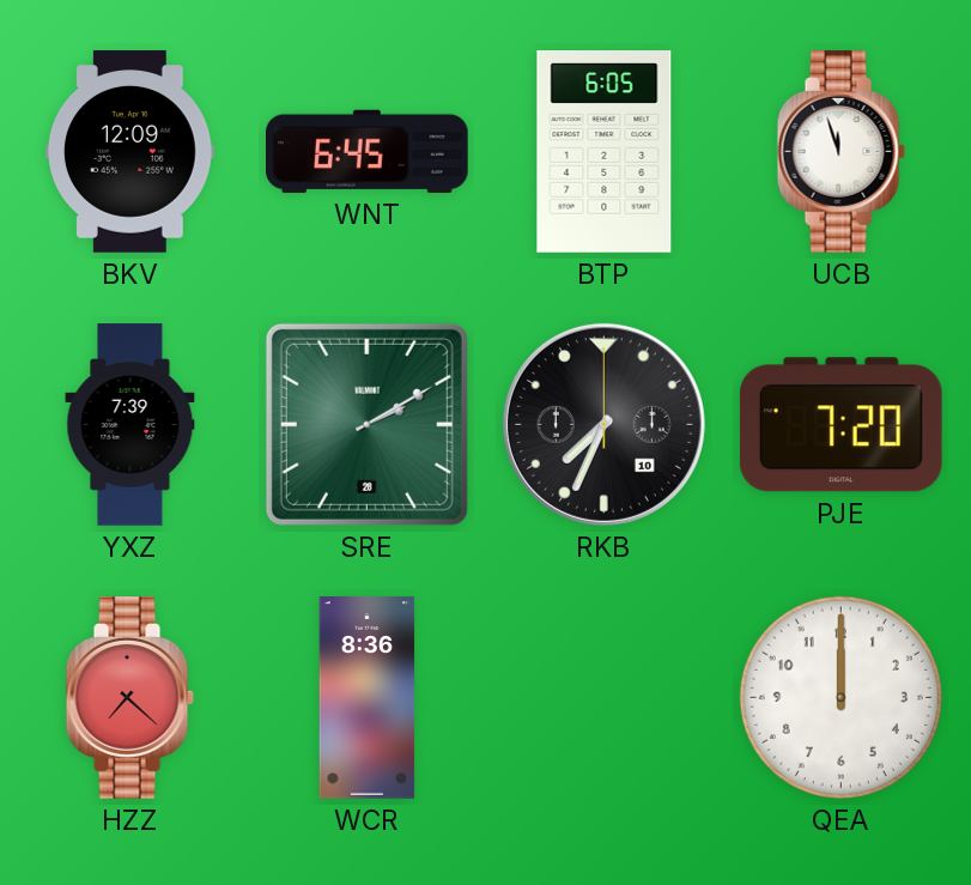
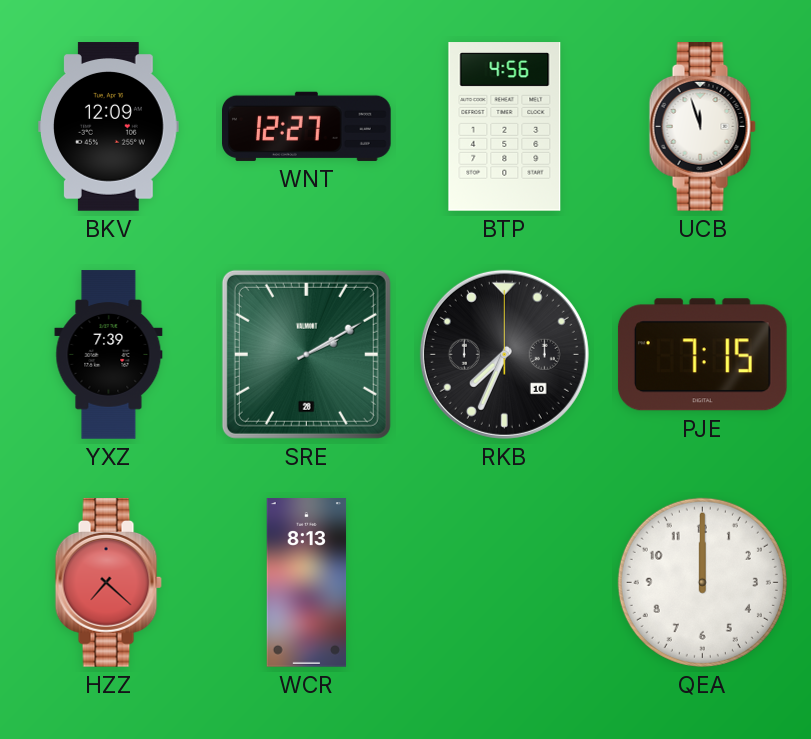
WNT: 6:45 -> 12:27 (307, 126)
BTP: 6:05 -> 4:56 (505, 127)
PJE: 7:20 -> 7:15 (702, 355)
WCR: 8:36 -> 8:13 (307, 583)
